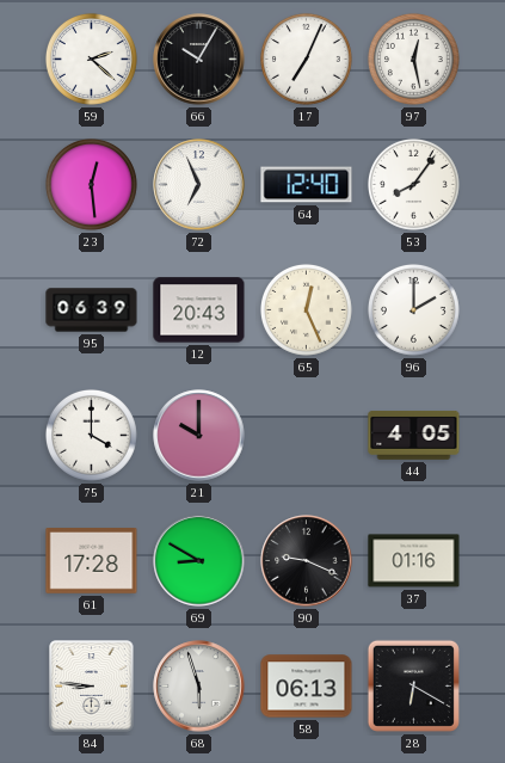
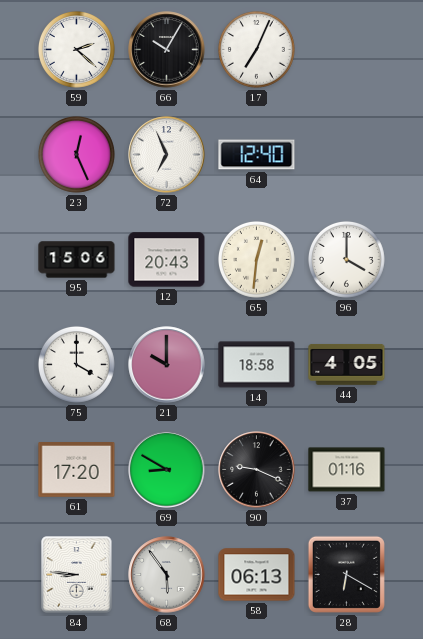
97: 12:28 -> none (413, 59)
23: 12:29 -> 12:26 (76, 154)
53: 8:06 -> none (413, 184)
95: 06:39 -> 15:06 (77, 260)
65: 12:26 -> 12:31 (256, 259)
96: 2:00 -> 4:00 (346, 259)
14: none -> 18:58 (257, 365)
61: 17:28 -> 17:20 (77, 470)
68: 5:57 -> 5:54 (167, 575)
